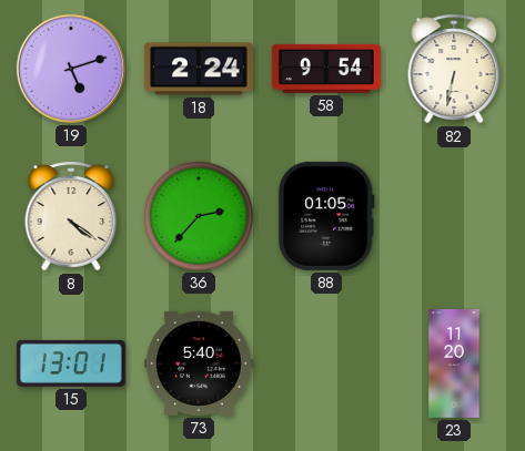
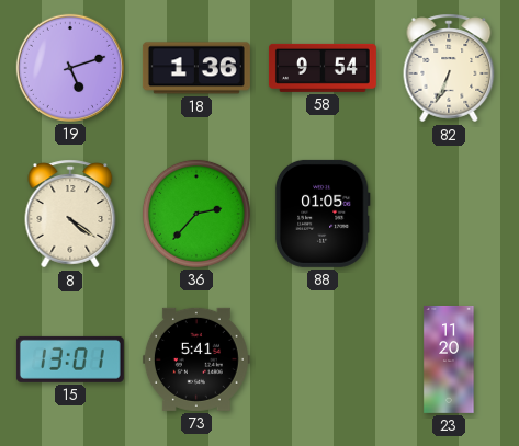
18: 2:24 -> 1:36 (196, 68)
82: 6:32 -> 6:34 (449, 68)
73: 5:40 -> 5:41 (196, 359)
